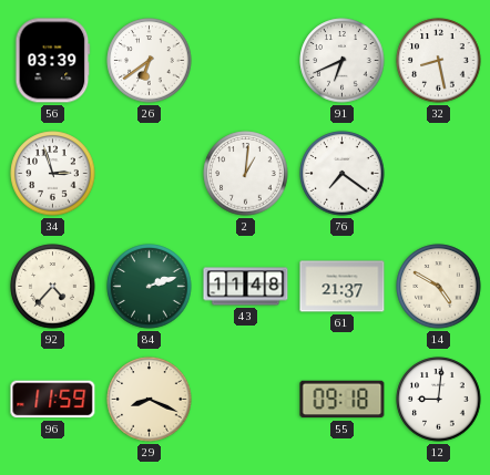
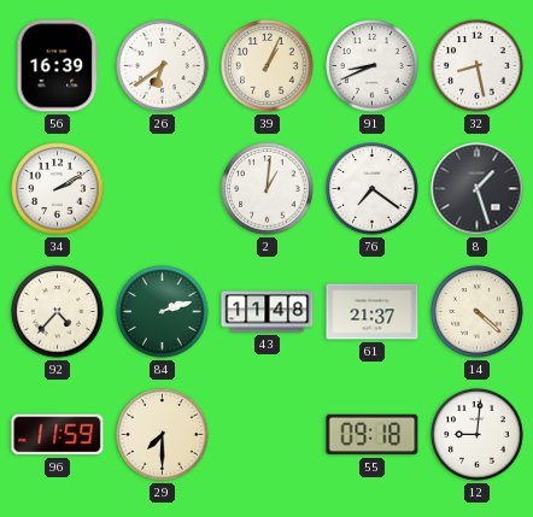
56: 03:39 -> 16:39 (58, 66)
39: none -> 1:04 (268, 66)
91: 6:41 -> 8:41 (373, 66)
34: 2:57 -> 2:10 (58, 189)
8: none -> 1:27 (478, 189)
14: 4:50 -> 4:22 (478, 312)
29: 8:19 -> 7:30 (163, 435)
